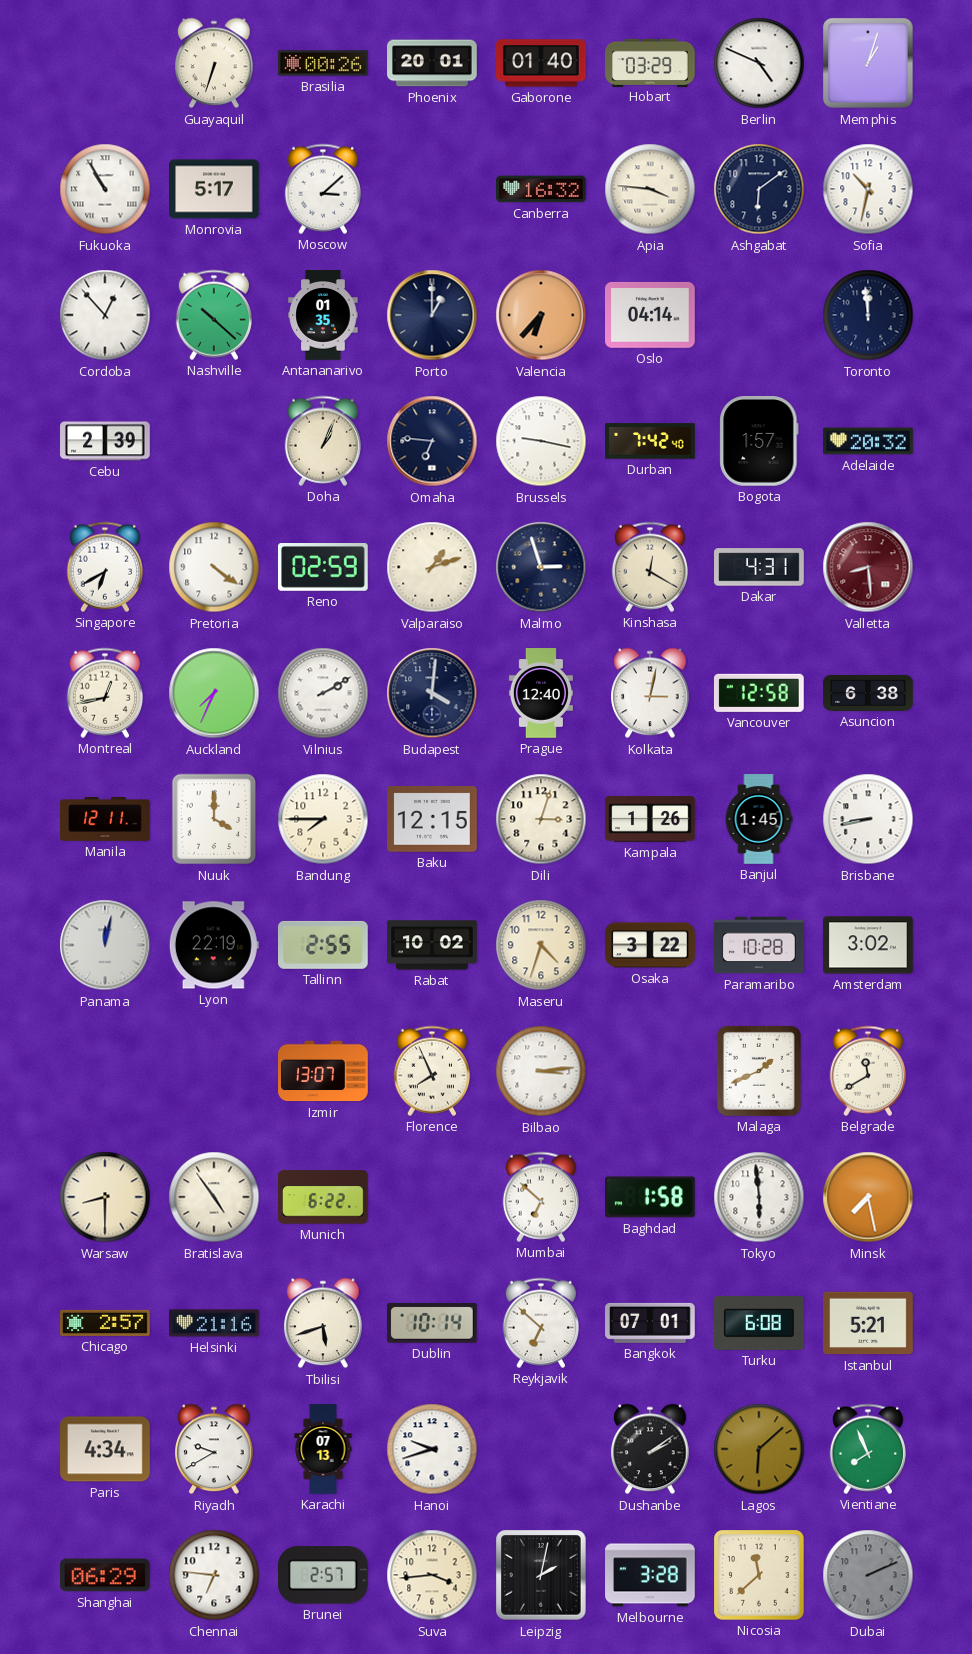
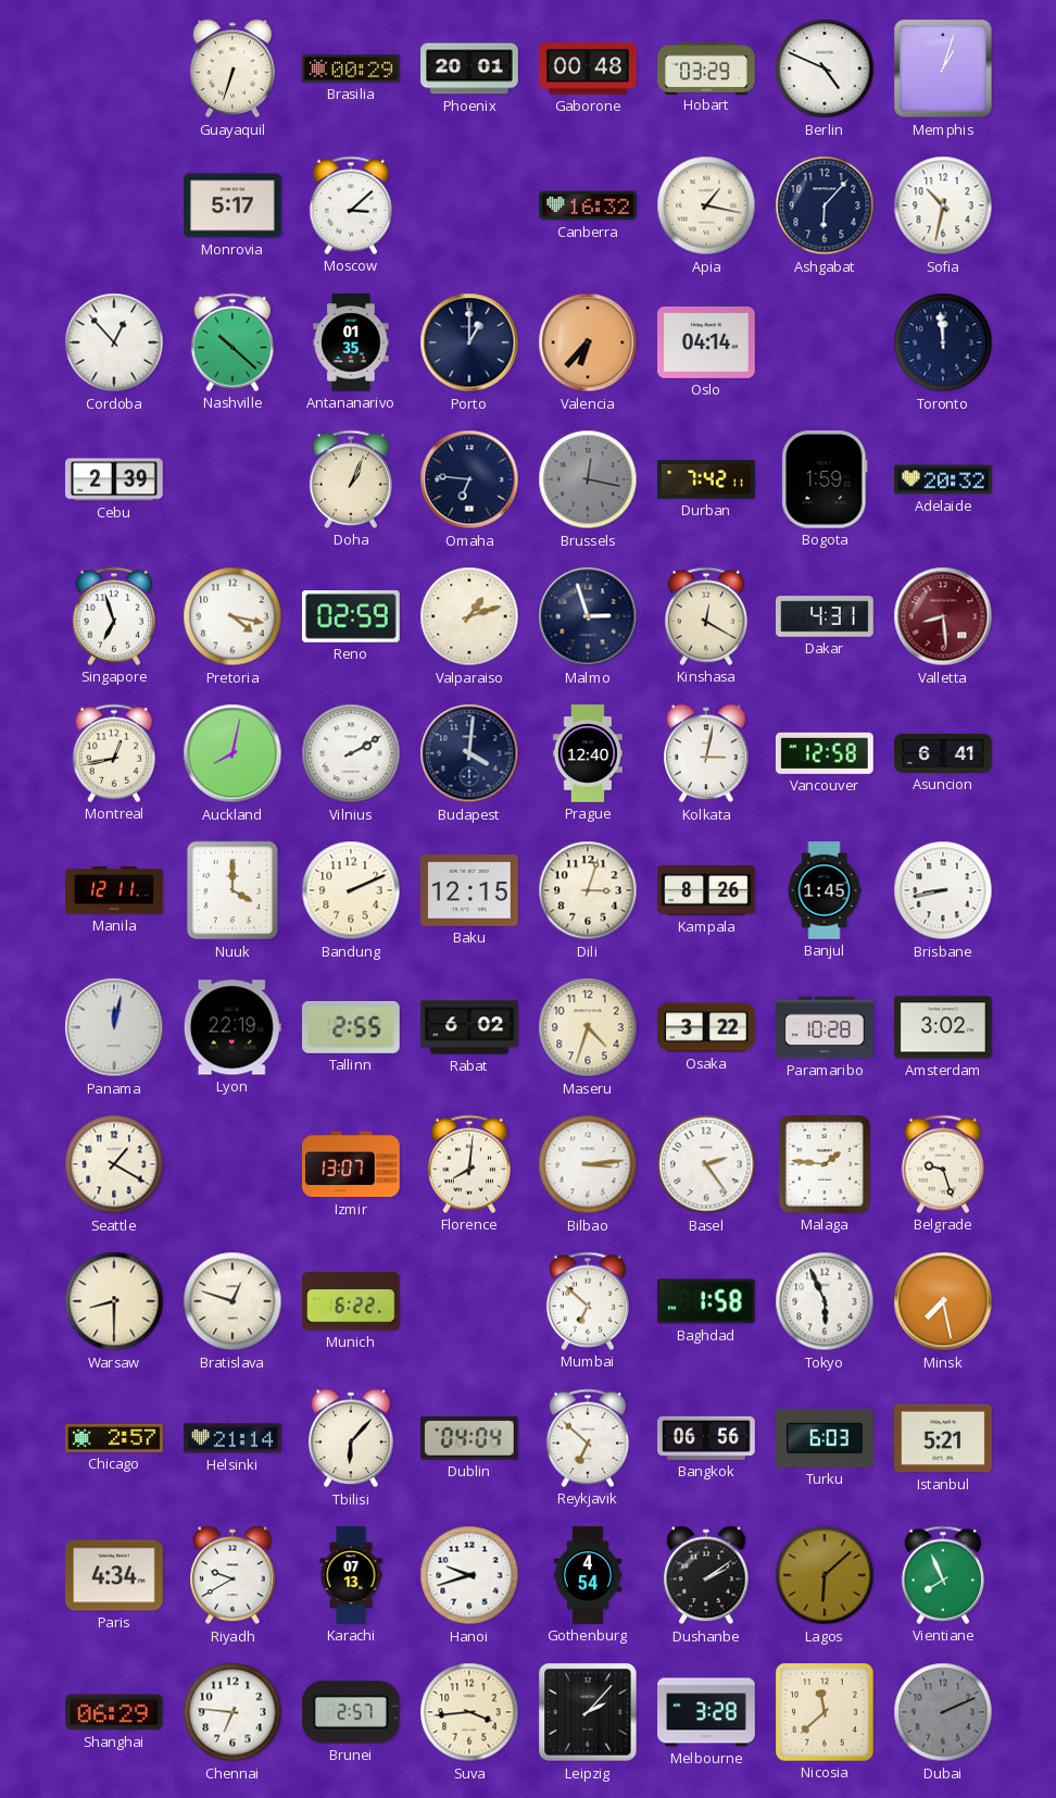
Brasilia: 00:26 -> 00:29 (351, 68)
Gaborone: 01:40 -> 00:48 (588, 68)
Fukuoka: 10:55 -> none (105, 189)
Apia: 3:46 -> 1:17 (706, 205)
Ashgabat: 6:09 -> 6:07 (825, 205)
Brussels: 9:17 -> 12:17 (588, 479)
Brussels dial: white -> grey (588, 479)
Durban: 7:42:40 -> 7:42:11 (706, 479)
Bogota: 1:57 -> 1:59 (825, 480)
Singapore: 6:40 -> 6:57 (113, 616)
Pretoria: 4:21 -> 4:17 (232, 616)
Auckland: 7:34 -> 8:02 (232, 753)
Asuncion: 6:38 -> 6:41 (943, 753)
Bandung: 7:45 -> 2:11 (351, 890)
Kampala: 1:26 -> 8:26 (706, 890)
Rabat: 10:02 -> 6:02 (469, 1027)
Seattle: none -> 1:20 (114, 1164)
Florence: 7:56 -> 8:01 (468, 1164)
Basel: none -> 2:24 (706, 1164)
Malaga: 1:41 -> 1:46 (825, 1164)
Belgrade: 11:40 -> 9:27 (942, 1164)
Bratislava: 4:54 -> 12:48 (232, 1301)
Tokyo: 5:59 -> 5:56 (825, 1301)
Helsinki: 21:16 -> 21:14 (232, 1438)
Tbilisi: 5:42 -> 6:07 (351, 1438)
Dublin: 10:14 -> 04:04 (469, 1439)
Bangkok: 07:01 -> 06:56 (706, 1438)
Turku: 6:08 -> 6:03 (826, 1438)
Gothenburg: none -> 4:54 (588, 1575)
Leipzig: 2:02 -> 2:07 (588, 1712)
